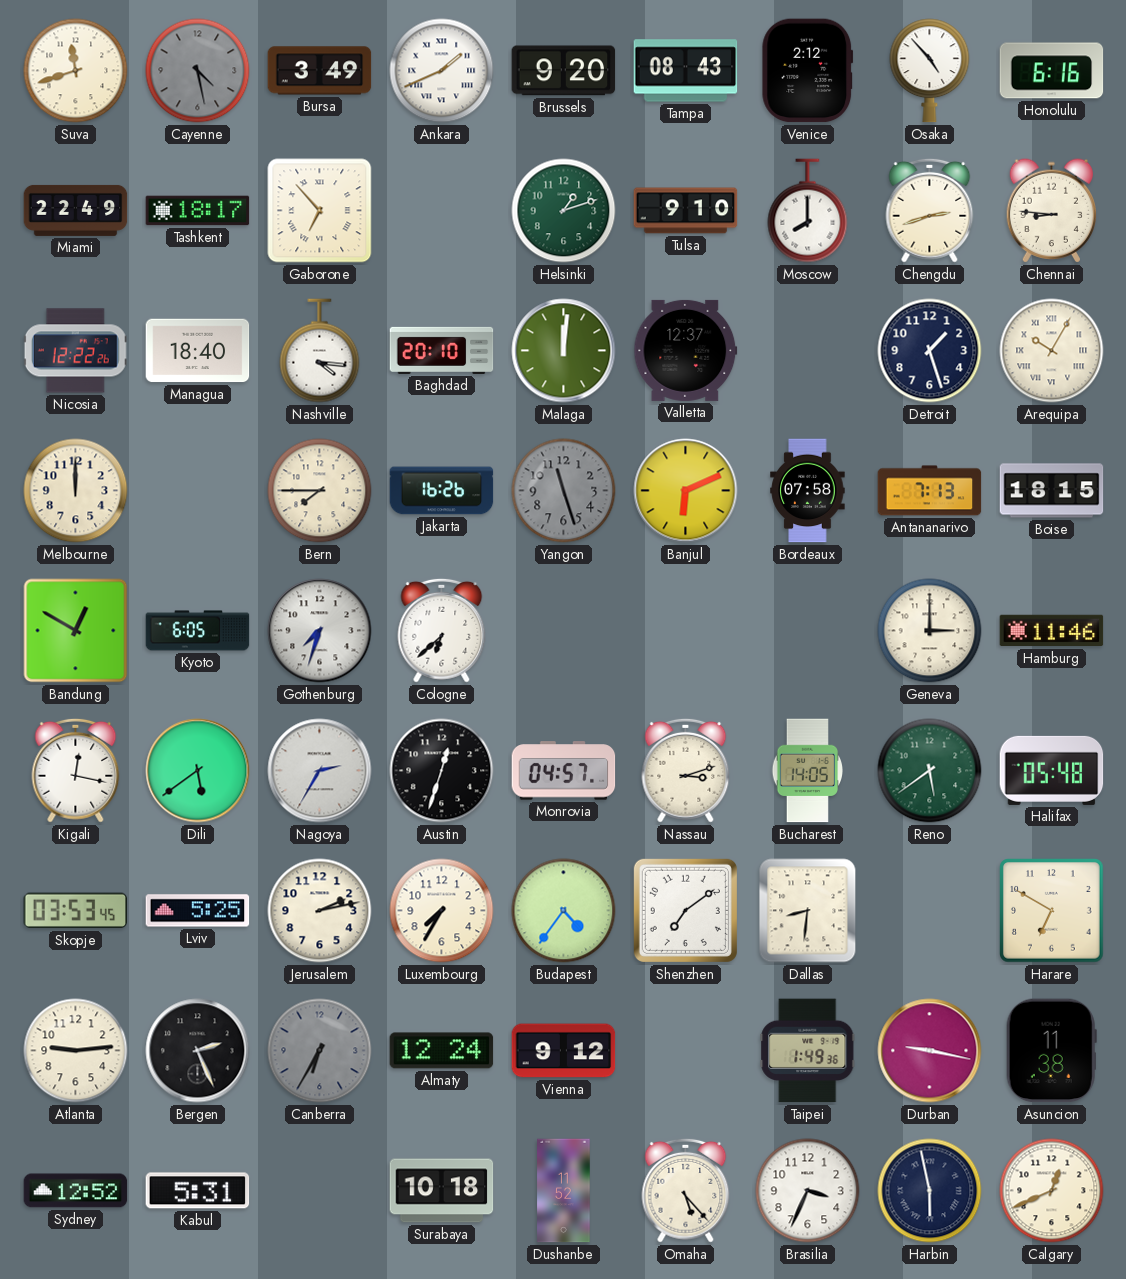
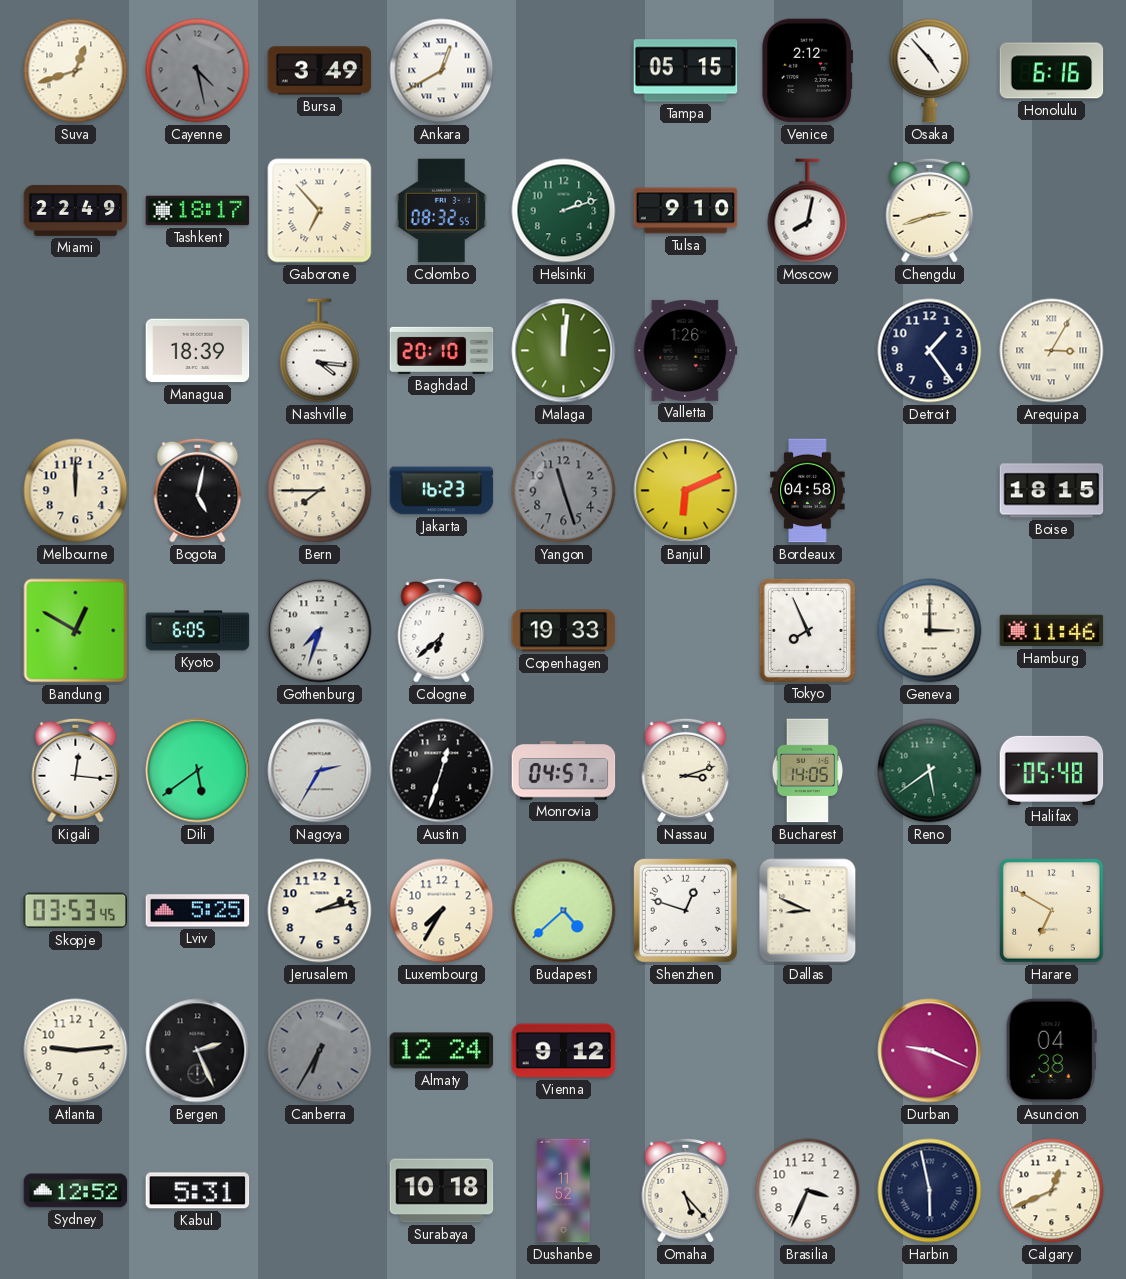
Suva: 11:42 -> 12:42 (76, 71)
Ankara: 1:41 -> 12:40 (442, 71)
Brussels: 9:20 -> none (564, 71)
Tampa: 08:43 -> 05:15 (686, 71)
Colombo: none -> 08:32 (441, 211)
Helsinki: 1:12 -> 2:12 (564, 211)
Moscow: 8:00 -> 8:02 (808, 211)
Chennai: 8:46 -> none (1051, 211)
Nicosia: 12:22 -> none (75, 351)
Managua: 18:40 -> 18:39 (198, 351)
Valletta: 12:37 -> 1:26 (686, 350)
Detroit: 1:27 -> 1:24 (930, 351)
Arequipa: 10:05 -> 3:05 (1052, 351)
Bogota: none -> 5:02 (198, 490)
Jakarta: 16:26 -> 16:23 (442, 491)
Bordeaux: 07:58 -> 04:58 (808, 491)
Antananarivo: 7:13 -> none (930, 491)
Copenhagen: none -> 19:33 (564, 631)
Tokyo: none -> 7:56 (807, 630)
Kigali: 12:17 -> 12:16 (76, 770)
Budapest: 4:36 -> 4:38 (564, 911)
Shenzhen: 7:09 -> 12:48 (685, 910)
Dallas: 8:31 -> 8:49 (808, 911)
Taipei: 1:49 -> none (808, 1051)
Durban: 9:17 -> 9:19 (930, 1051)
Asuncion: 11:38 -> 04:38 (1051, 1051)
